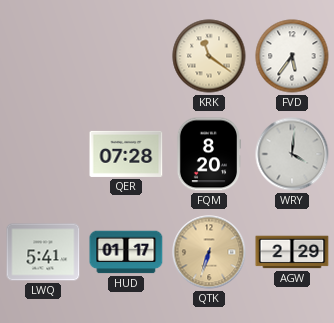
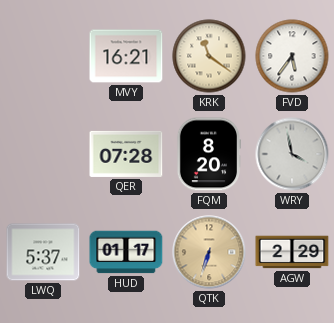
MVY: none -> 16:21 (126, 56)
WRY: 4:01 -> 3:58 (292, 154)
LWQ: 5:41 -> 5:37 (43, 252)
